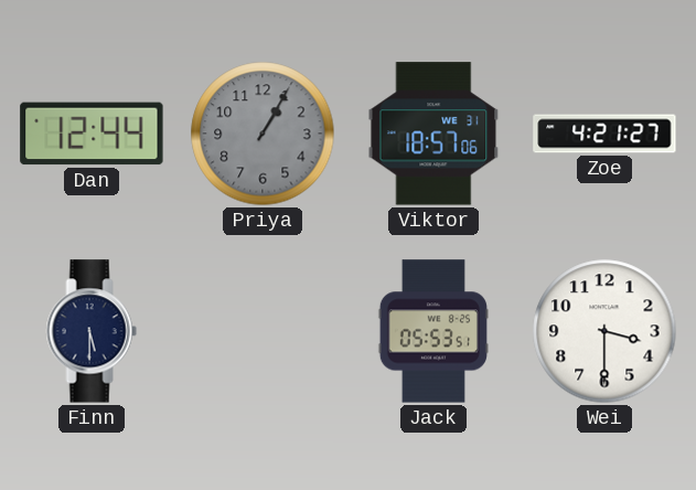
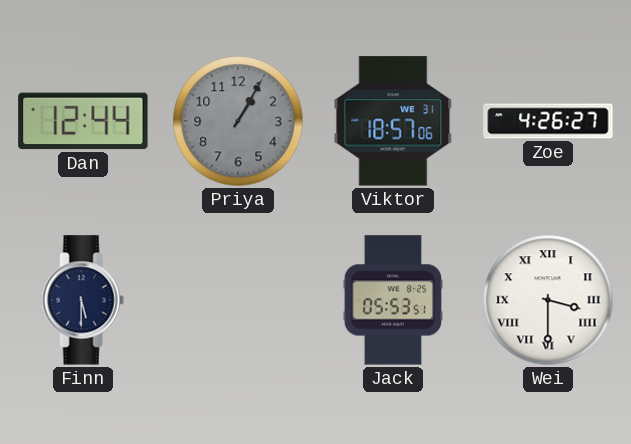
Zoe: 4:21 -> 4:26 (548, 121)
Wei numerals: Arabic -> Roman (548, 300)
